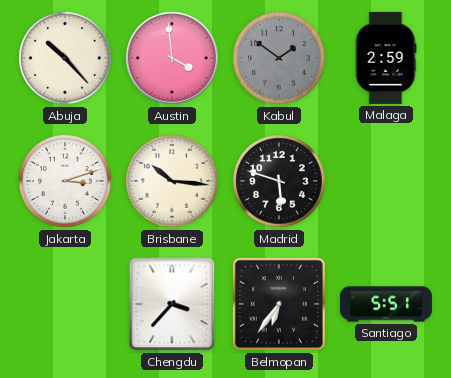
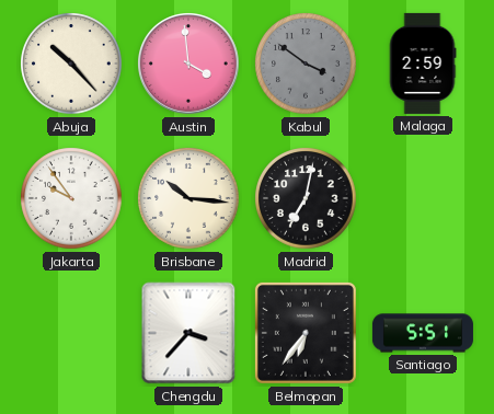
Kabul: 1:51 -> 3:51 (306, 64)
Jakarta: 3:12 -> 9:54 (71, 198)
Madrid: 5:48 -> 7:02 (306, 198)
